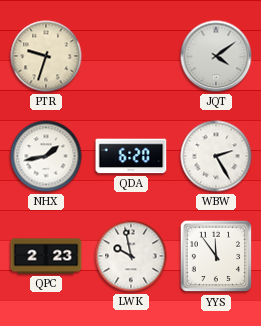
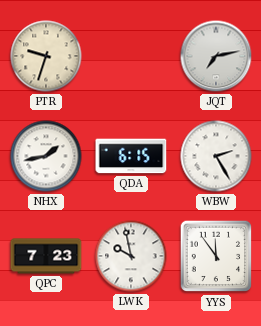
JQT: 4:09 -> 7:13 (216, 56)
QDA: 6:20 -> 6:15 (131, 156)
QPC: 2:23 -> 7:23 (46, 256)
